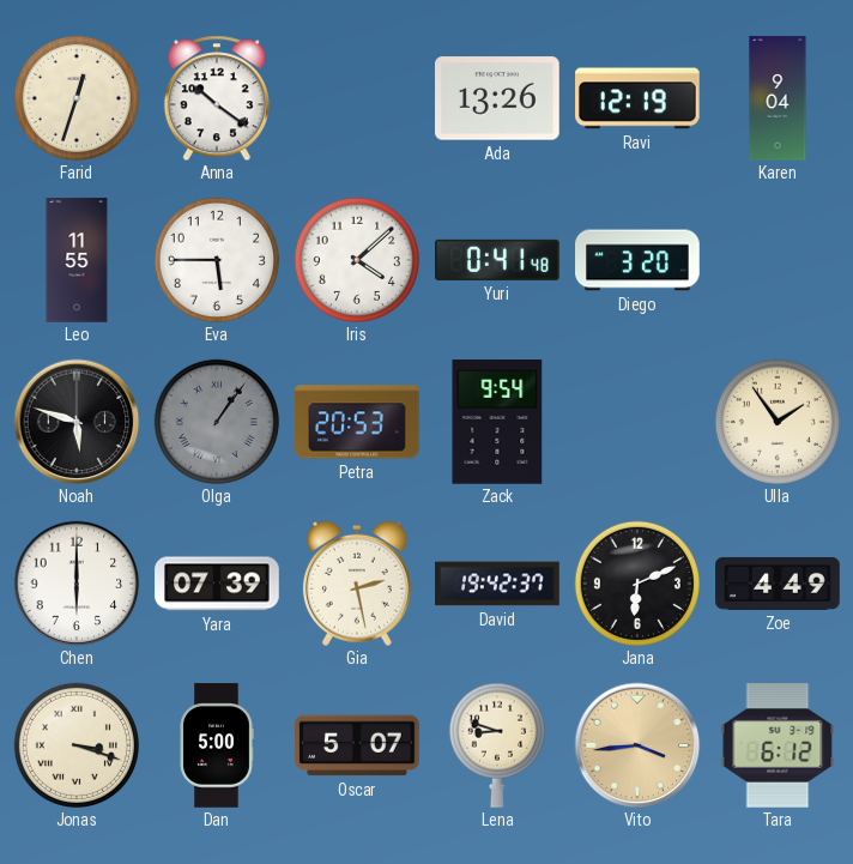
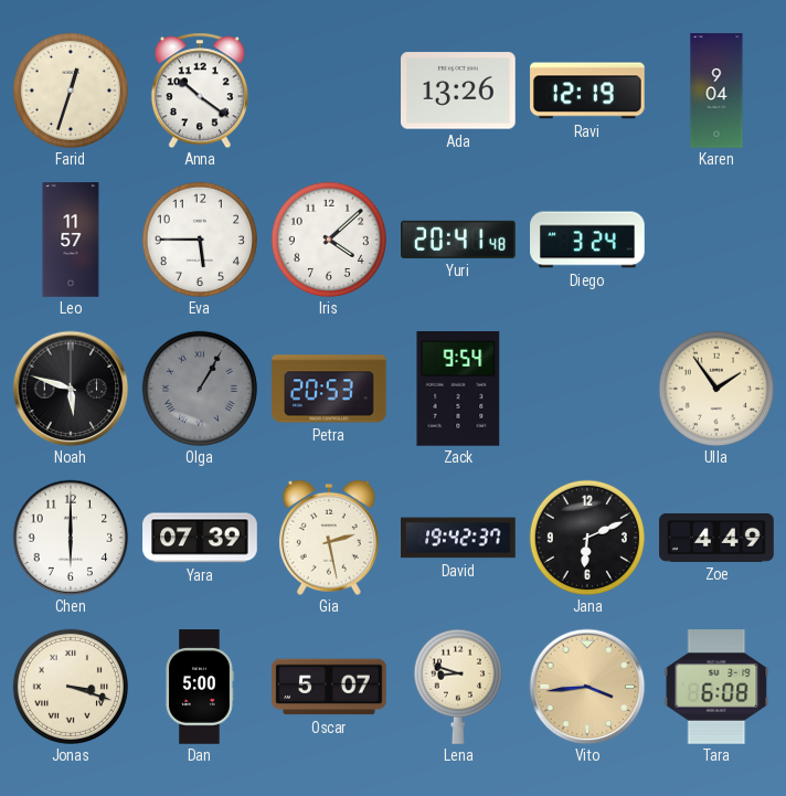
Leo: 11:55 -> 11:57 (71, 240)
Yuri: 0:41 -> 20:41 (458, 240)
Diego: 3:20 -> 3:24 (587, 240)
Olga: 1:06 -> 1:05 (200, 389)
Tara: 6:12 -> 6:08 (716, 687)
